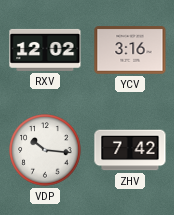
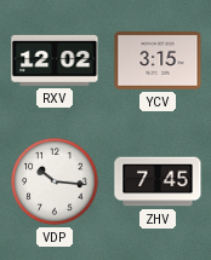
YCV: 3:16 -> 3:15 (158, 60)
ZHV: 7:42 -> 7:45 (158, 181)
